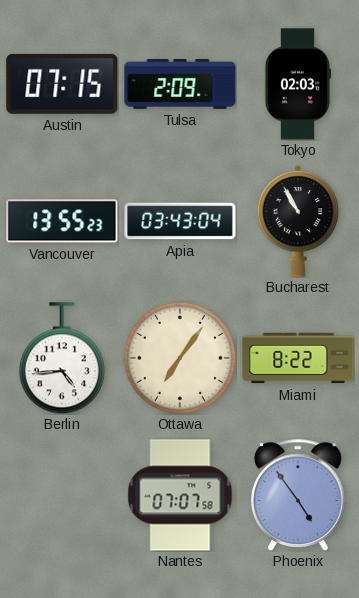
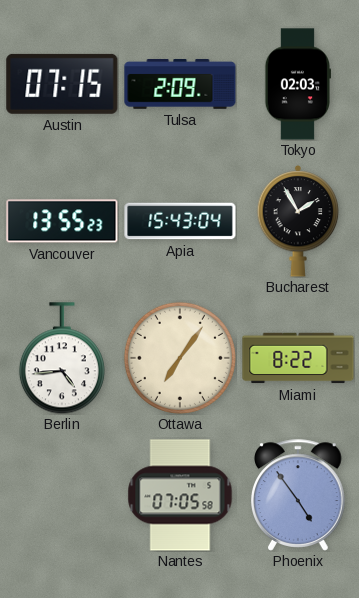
Apia: 03:43 -> 15:43 (180, 221)
Bucharest: 10:55 -> 1:55 (298, 222)
Nantes: 07:07 -> 07:05 (180, 495)
